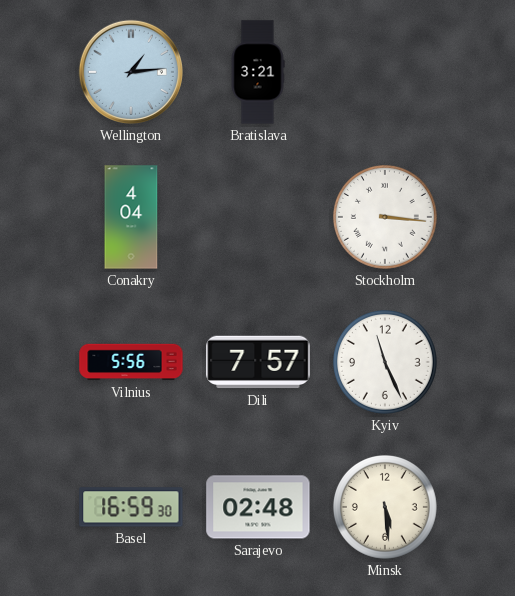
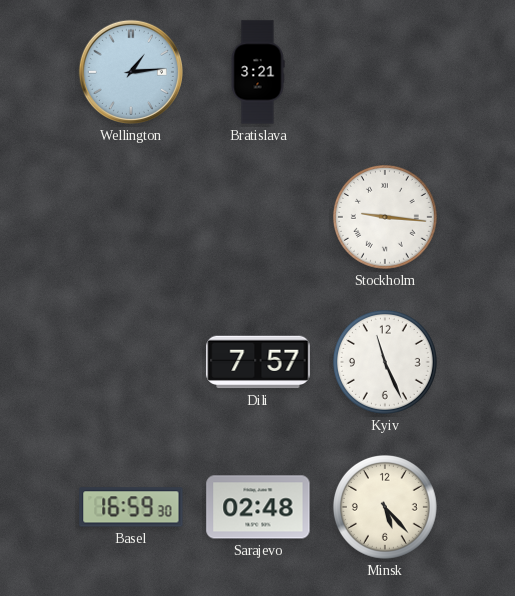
Conakry: 4:04 -> none (131, 217)
Stockholm: 3:16 -> 9:16 (385, 217)
Vilnius: 5:56 -> none (131, 362)
Minsk: 5:29 -> 5:23 (385, 507)
